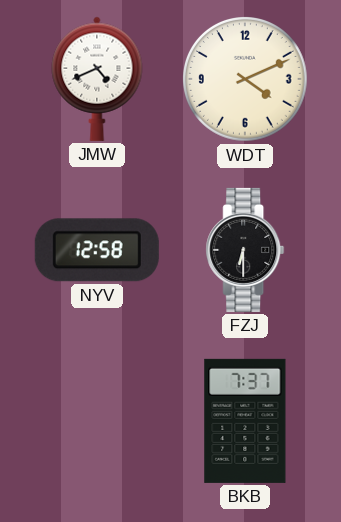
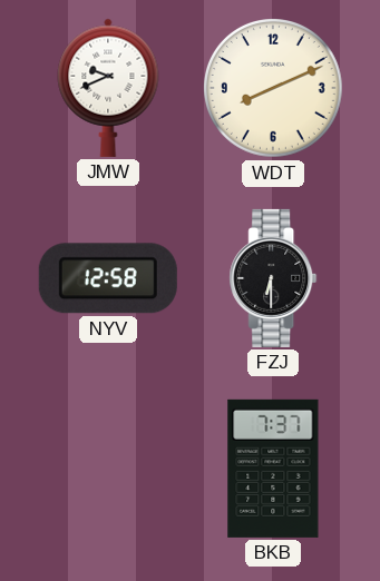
JMW: 4:41 -> 9:41 (108, 88)
WDT: 4:11 -> 8:11 (274, 89)
